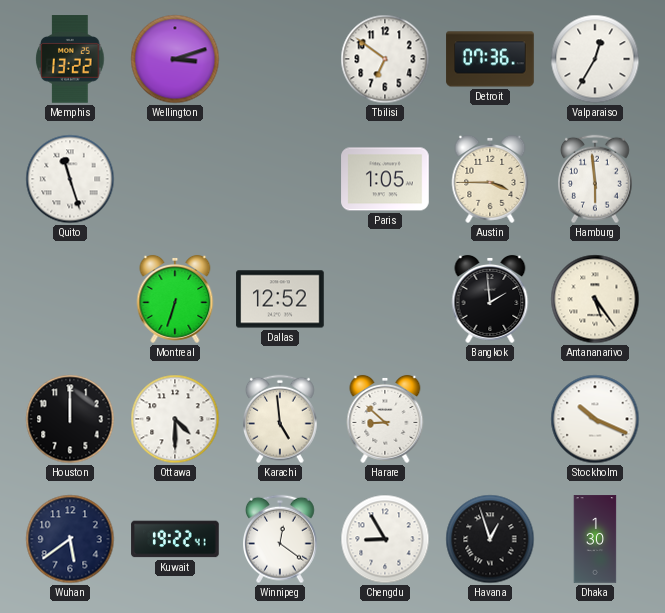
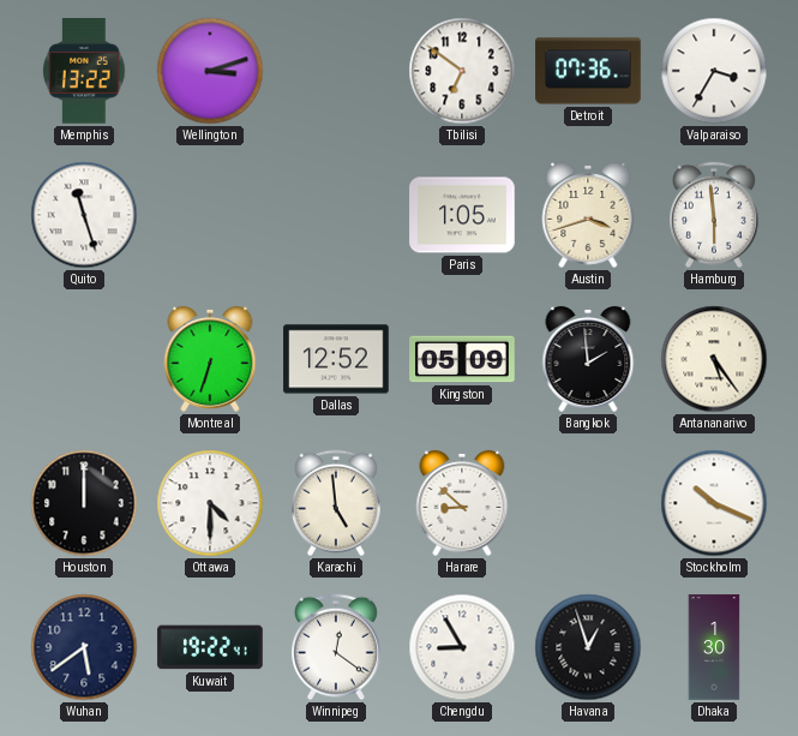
Valparaiso: 12:35 -> 3:35 (714, 71)
Austin: 3:45 -> 3:42 (588, 215)
Kingston: none -> 05:09 (462, 359)
